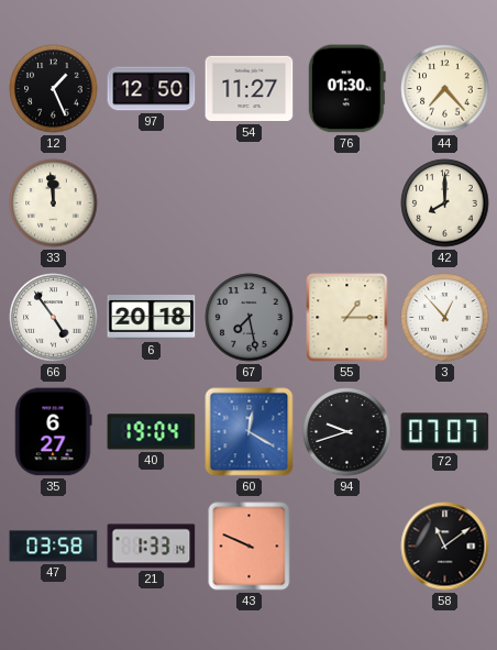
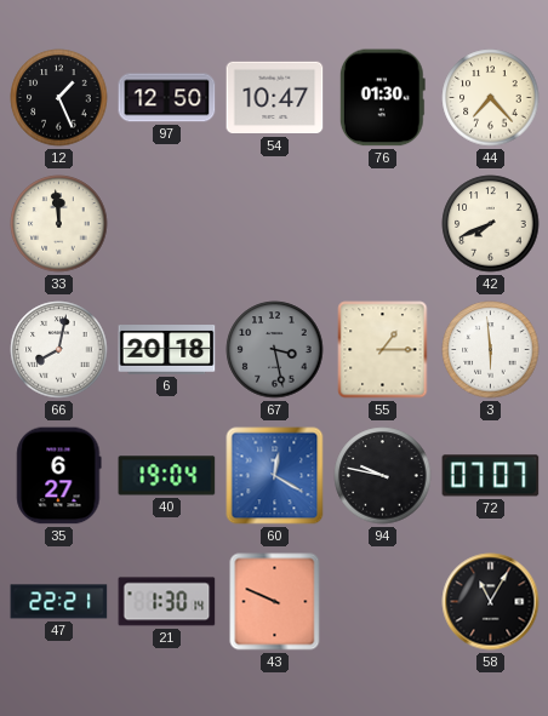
54: 11:27 -> 10:47 (275, 98)
42: 8:00 -> 7:41 (491, 224)
66: 4:54 -> 8:02 (59, 350)
67: 7:28 -> 3:28 (275, 350)
3: 12:53 -> 5:59 (491, 350)
94: 9:42 -> 9:47 (383, 476)
47: 03:58 -> 22:21 (59, 602)
21: 1:33 -> 1:30 (167, 602)
58: 11:09 -> 11:05 (491, 602)
